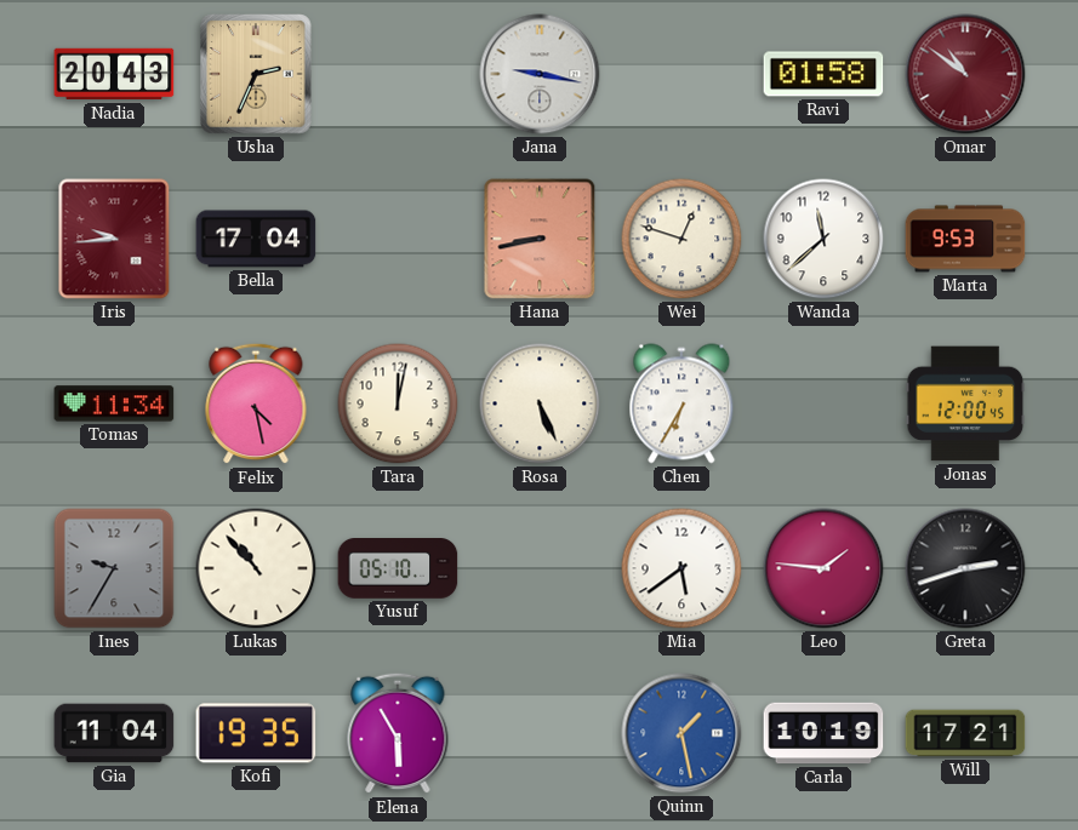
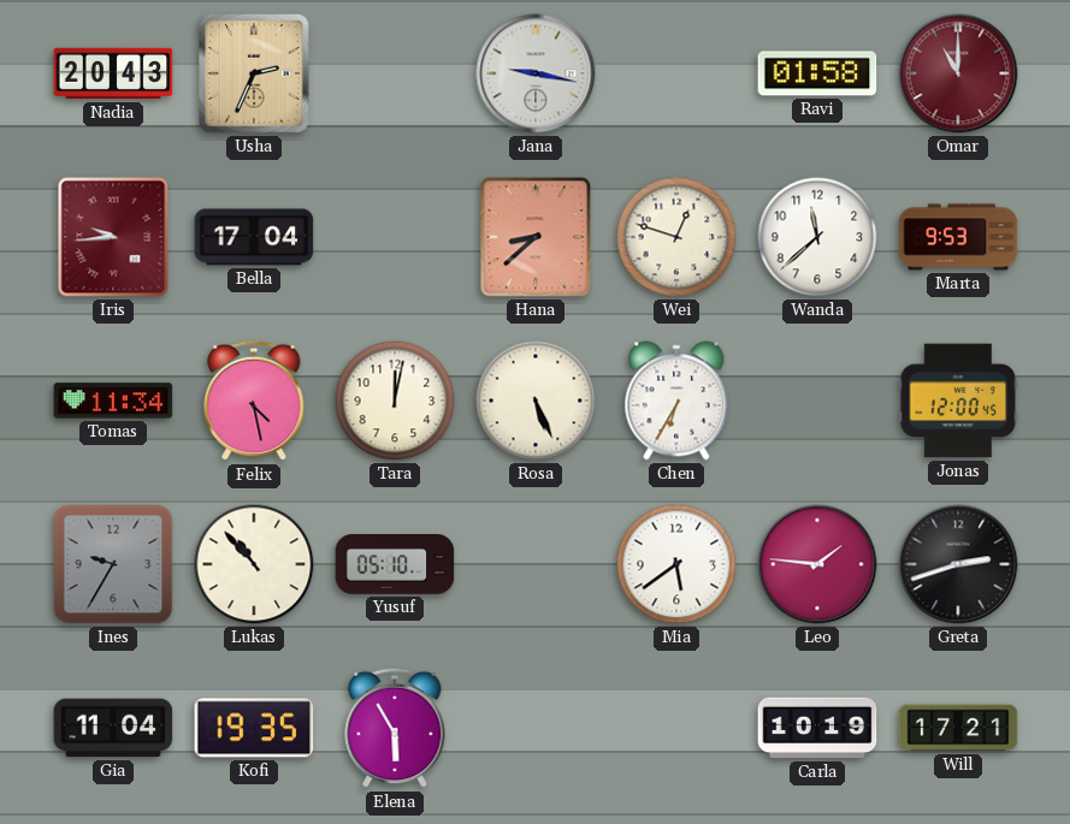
Omar: 10:51 -> 11:00 (958, 73)
Hana: 8:43 -> 8:38 (536, 237)
Quinn: 1:28 -> none (681, 733)
